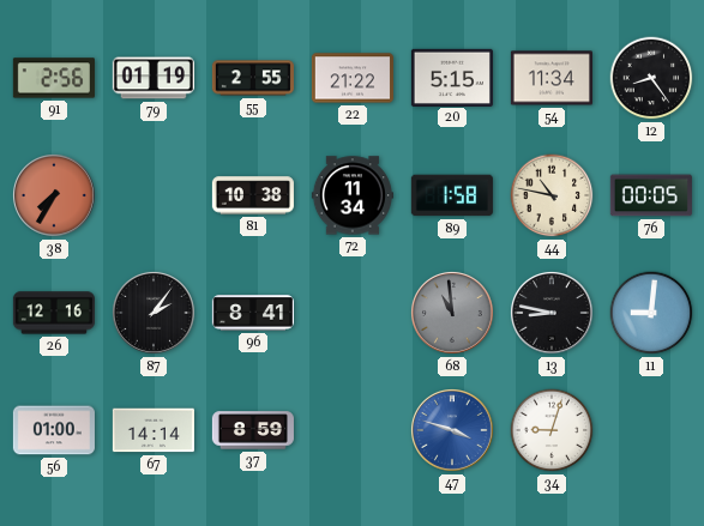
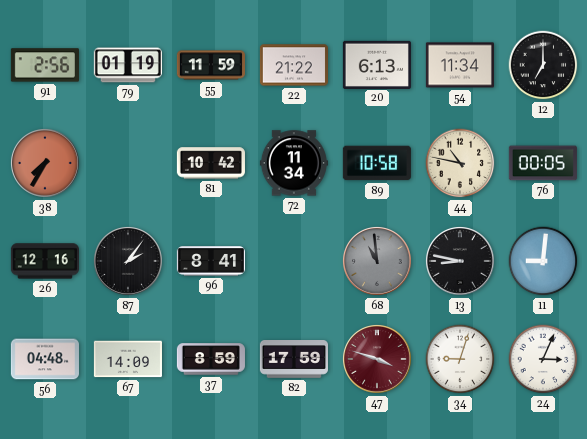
55: 2:55 -> 11:59 (211, 65)
20: 5:15 -> 6:13 (377, 64)
12: 8:24 -> 7:00 (543, 65)
81: 10:38 -> 10:42 (210, 163)
89: 1:58 -> 10:58 (377, 163)
56: 01:00 -> 04:48 (45, 359)
67: 14:14 -> 14:09 (128, 359)
82: none -> 17:59 (293, 360)
47 dial: blue -> burgundy (378, 360)
24: none -> 3:04 (543, 359)
